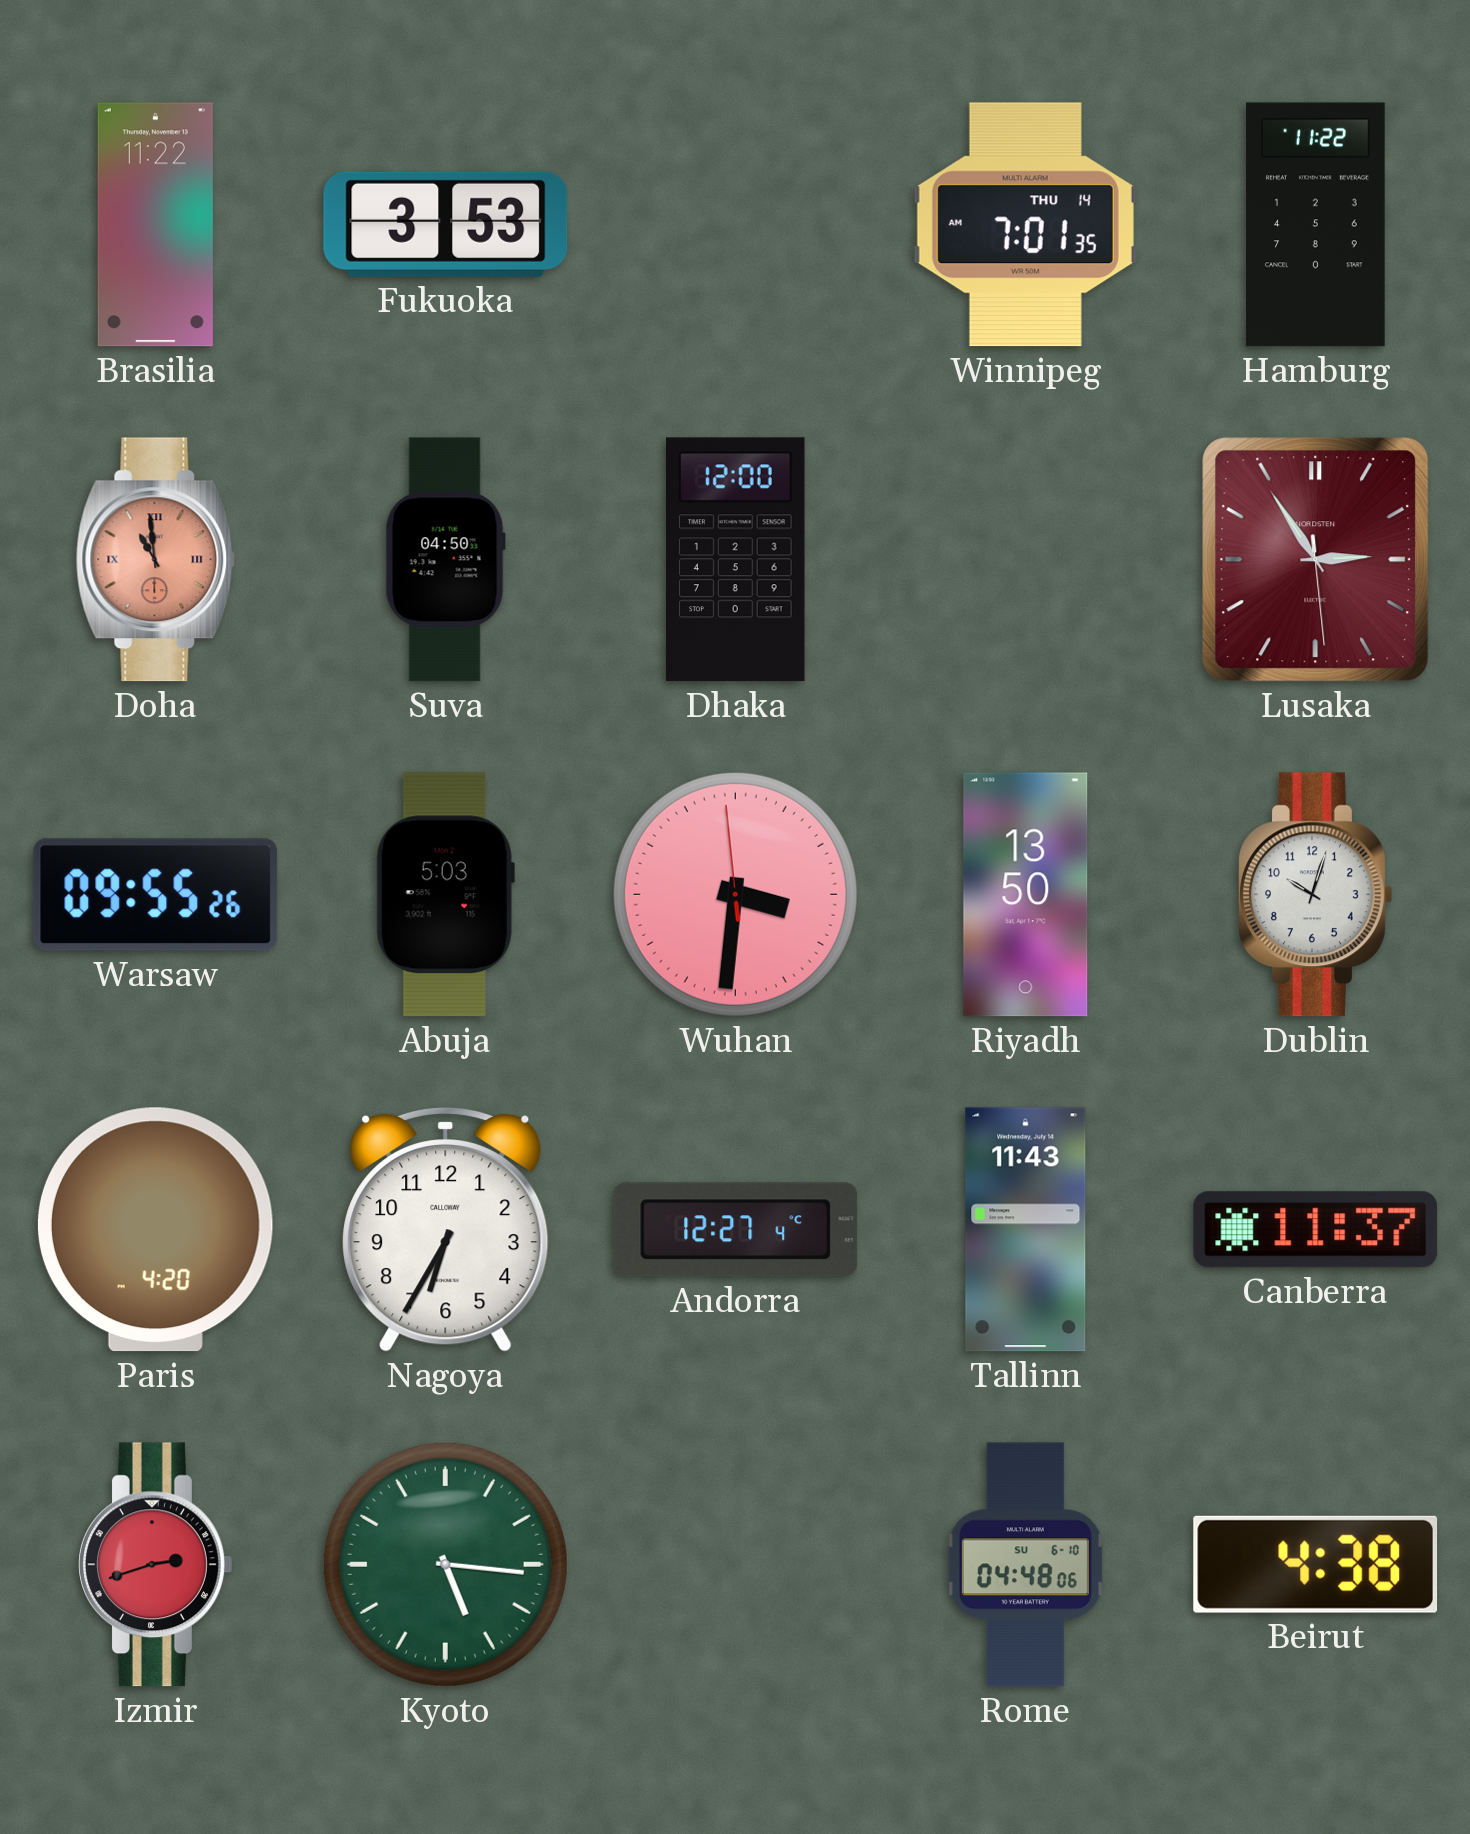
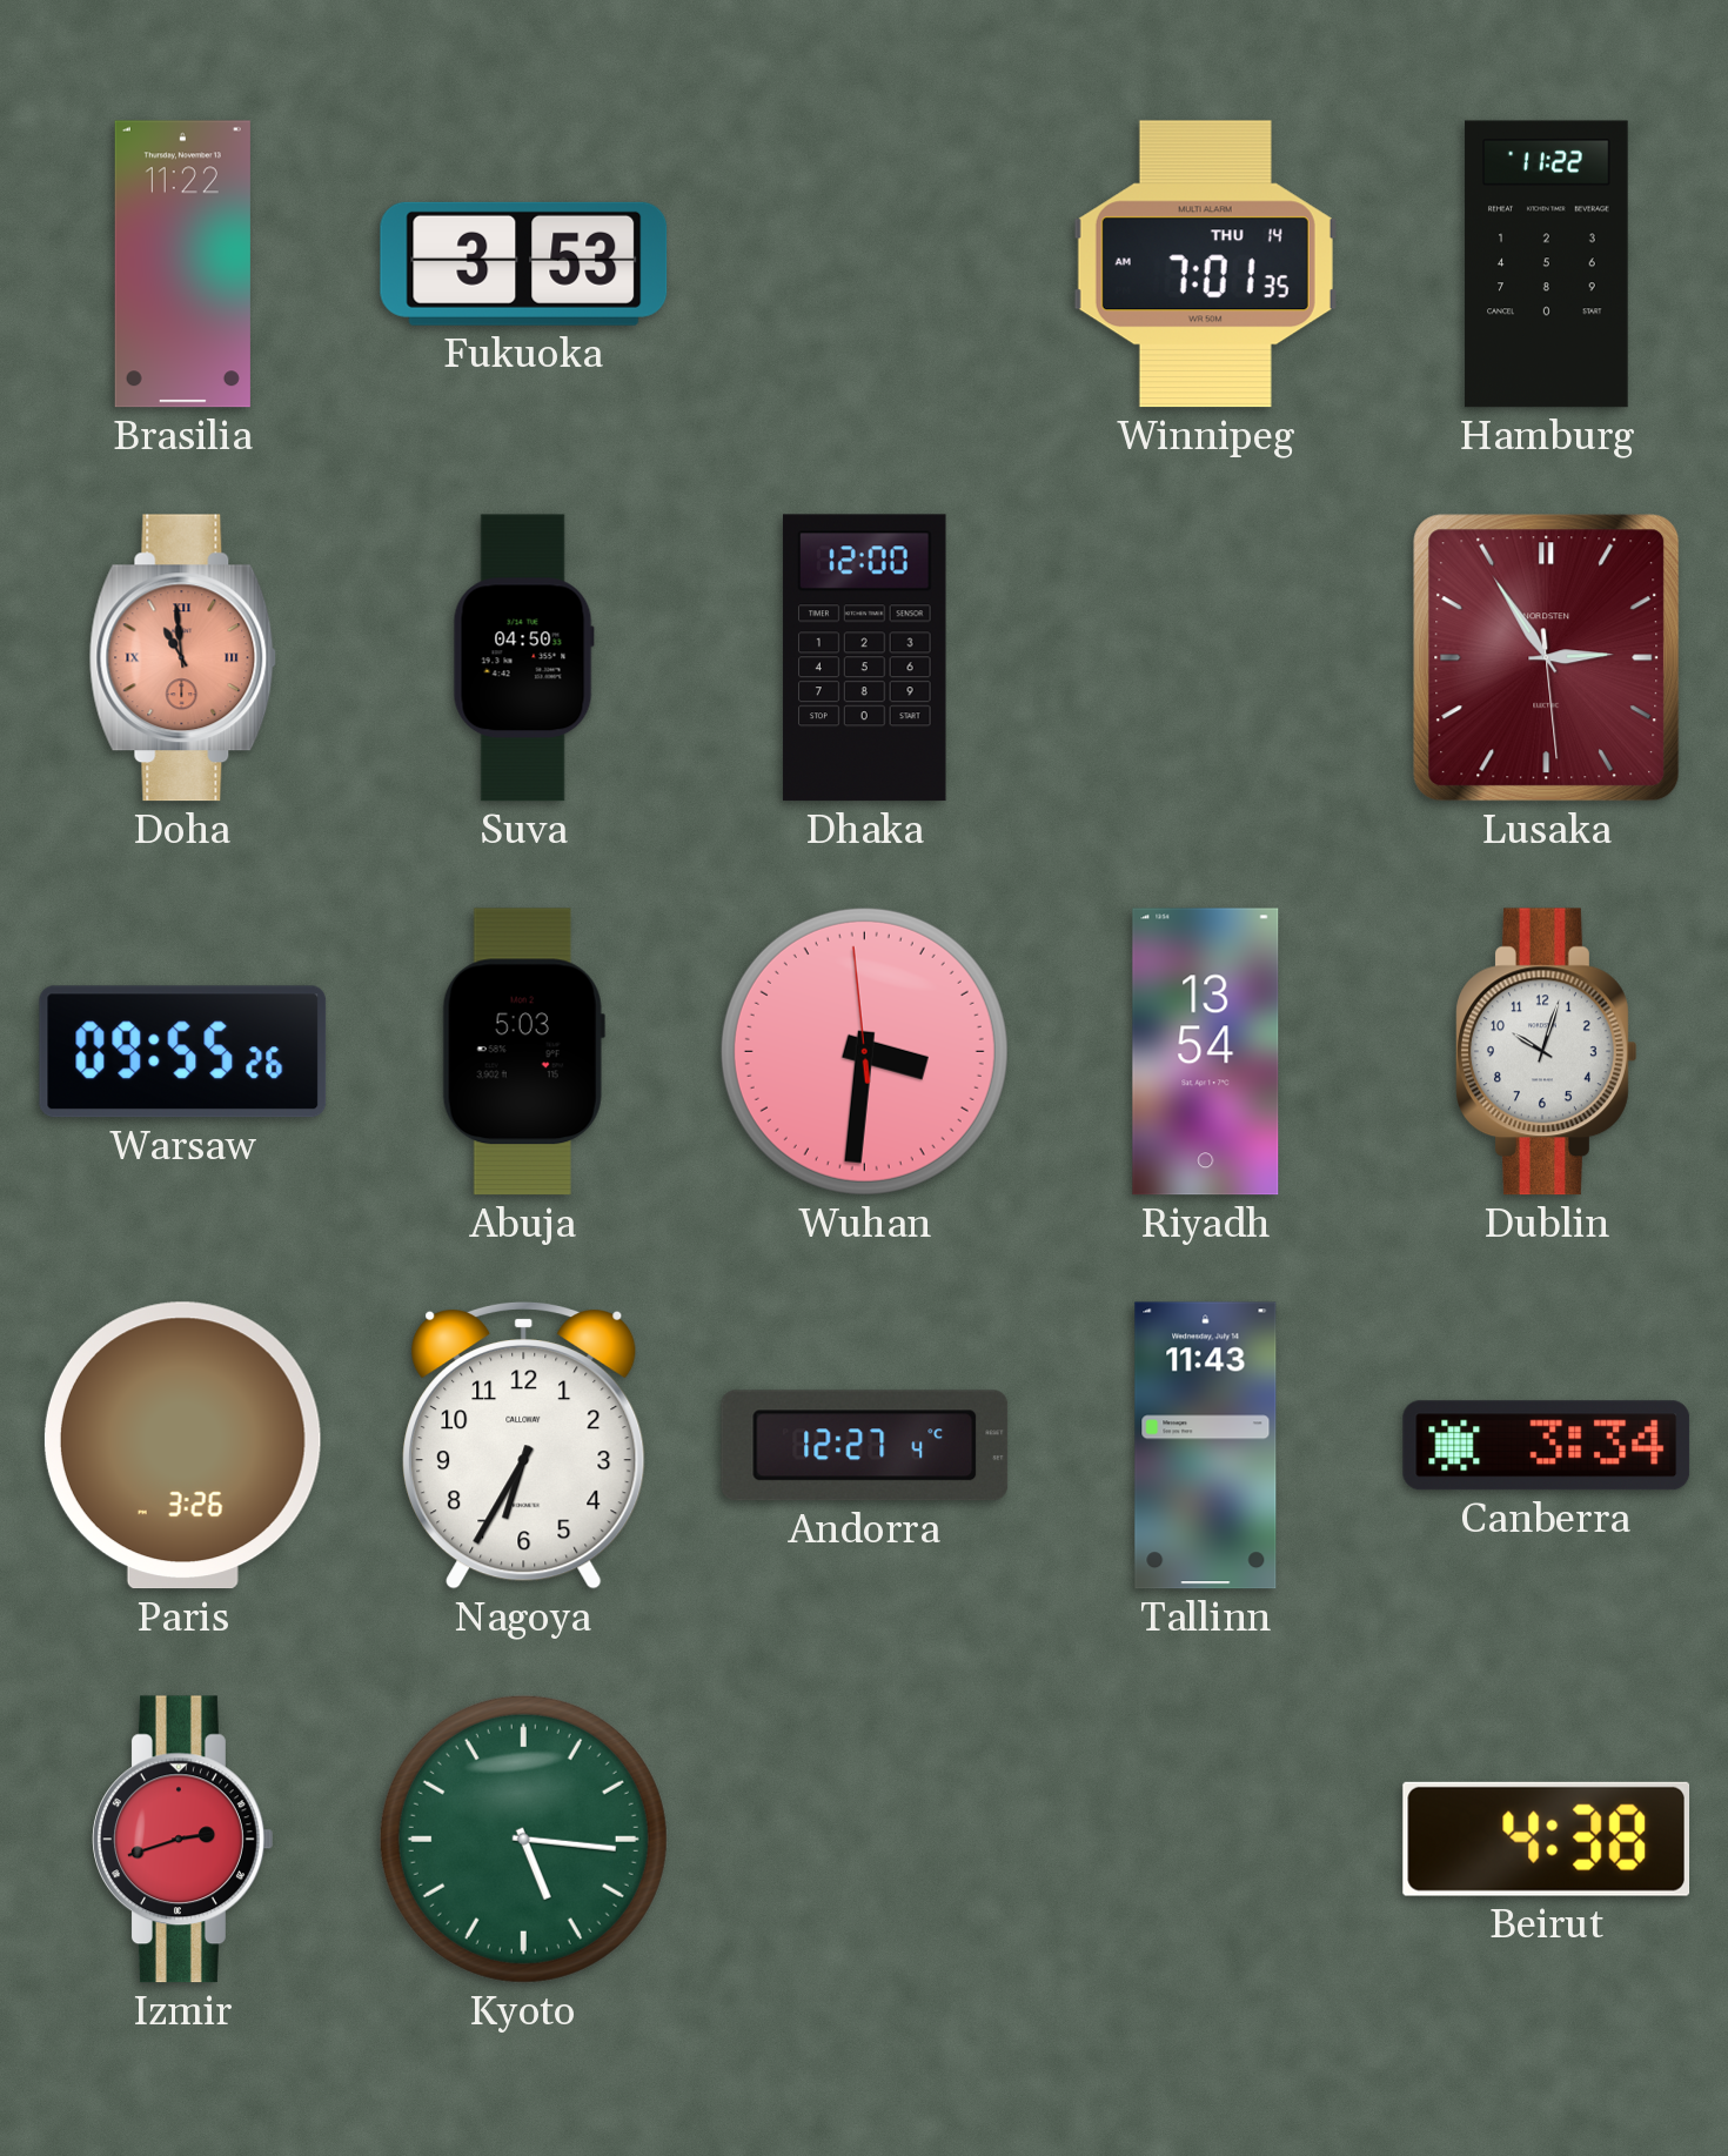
Riyadh: 13:50 -> 13:54 (1206, 1052)
Paris: 4:20 -> 3:26 (182, 1446)
Canberra: 11:37 -> 3:34 (1547, 1446)
Rome: 04:48 -> none (1025, 1565)
